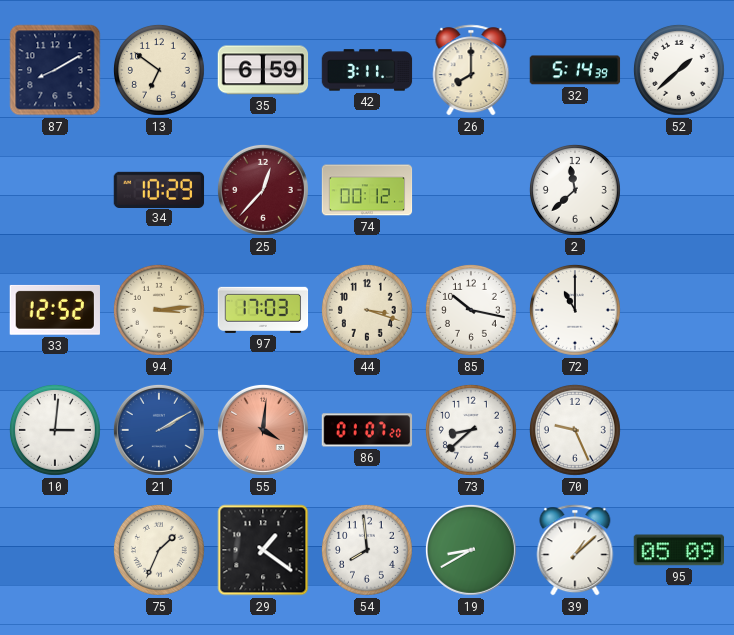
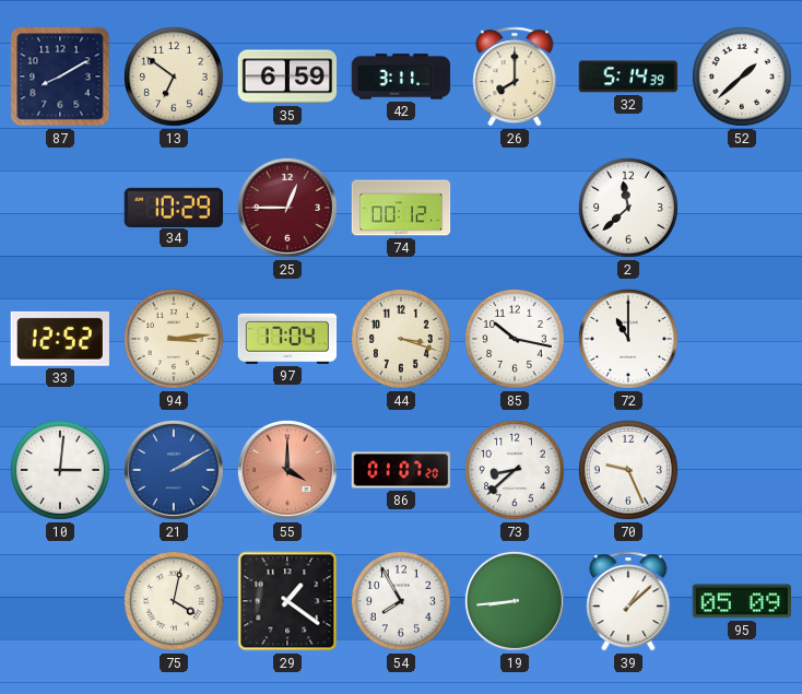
25: 12:37 -> 12:45 (287, 208)
97: 17:03 -> 17:04 (287, 339)
55: 4:01 -> 4:00 (287, 470)
75: 1:34 -> 4:02 (174, 601)
54: 7:59 -> 7:55 (401, 601)
19: 8:40 -> 8:44 (515, 601)
